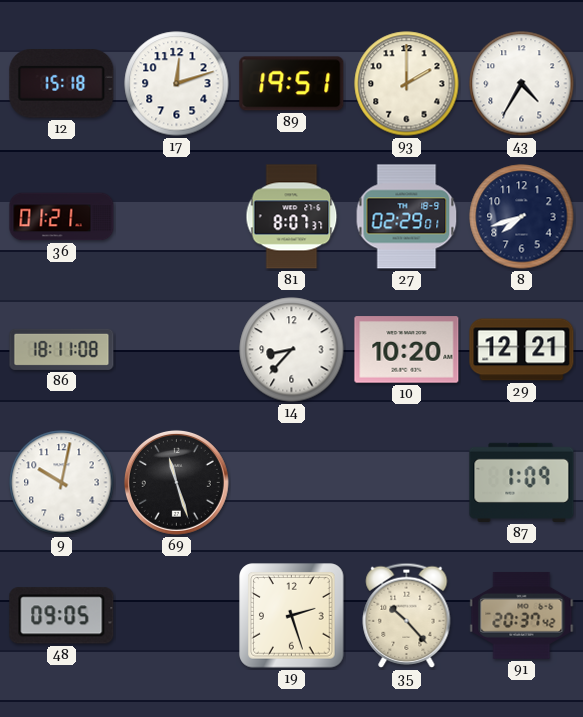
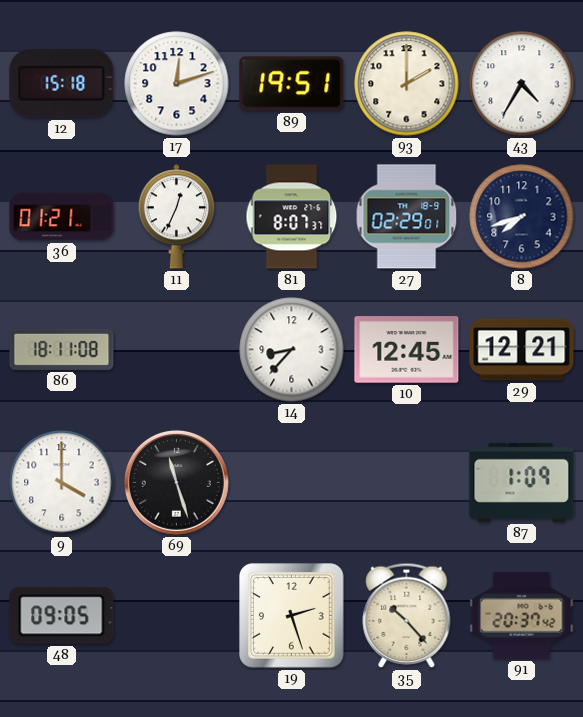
11: none -> 12:34 (176, 217)
10: 10:20 -> 12:45 (407, 350)
9: 10:02 -> 4:00 (62, 483)
